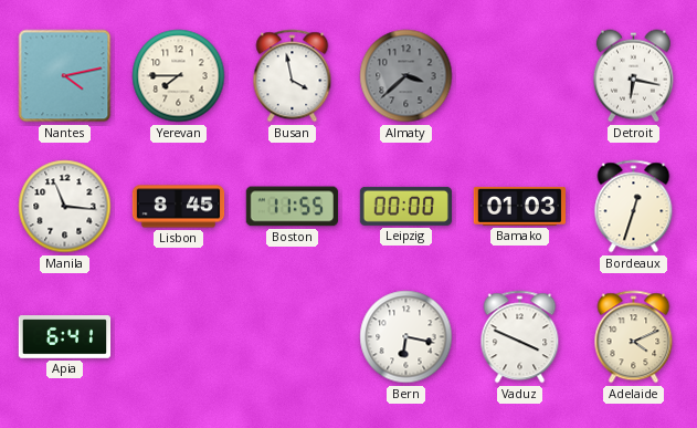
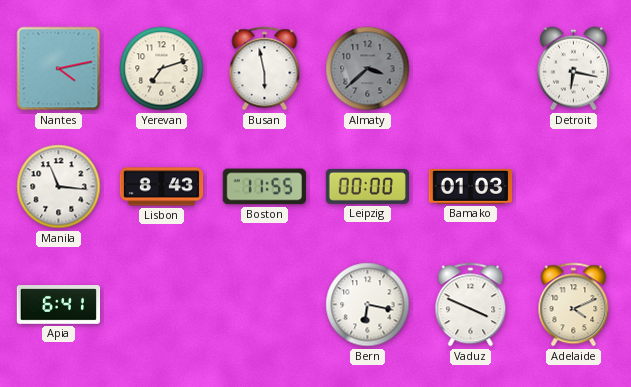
Yerevan: 7:45 -> 7:12 (162, 69)
Busan: 3:58 -> 5:58 (265, 69)
Lisbon: 8:45 -> 8:43 (162, 187)
Bordeaux: 12:33 -> none (634, 207)
